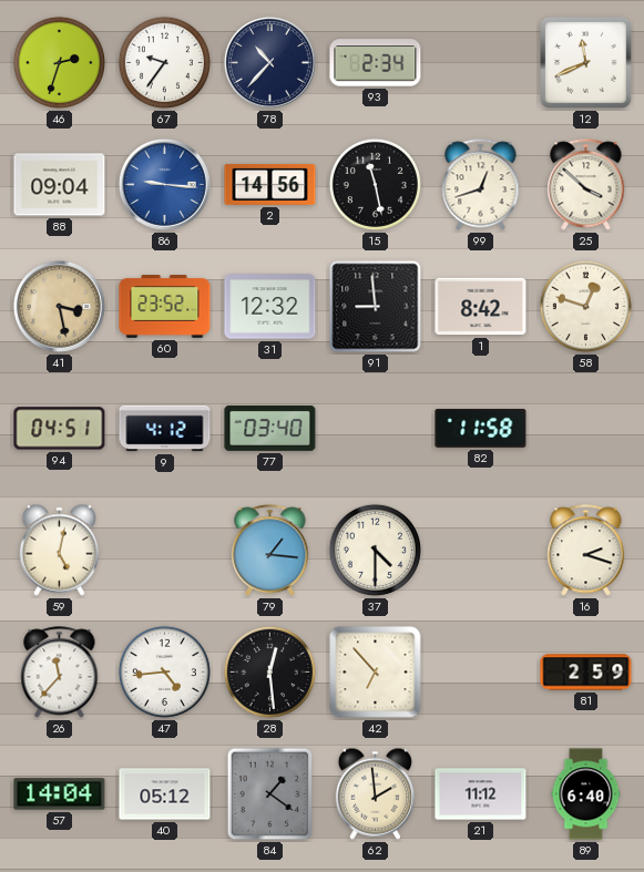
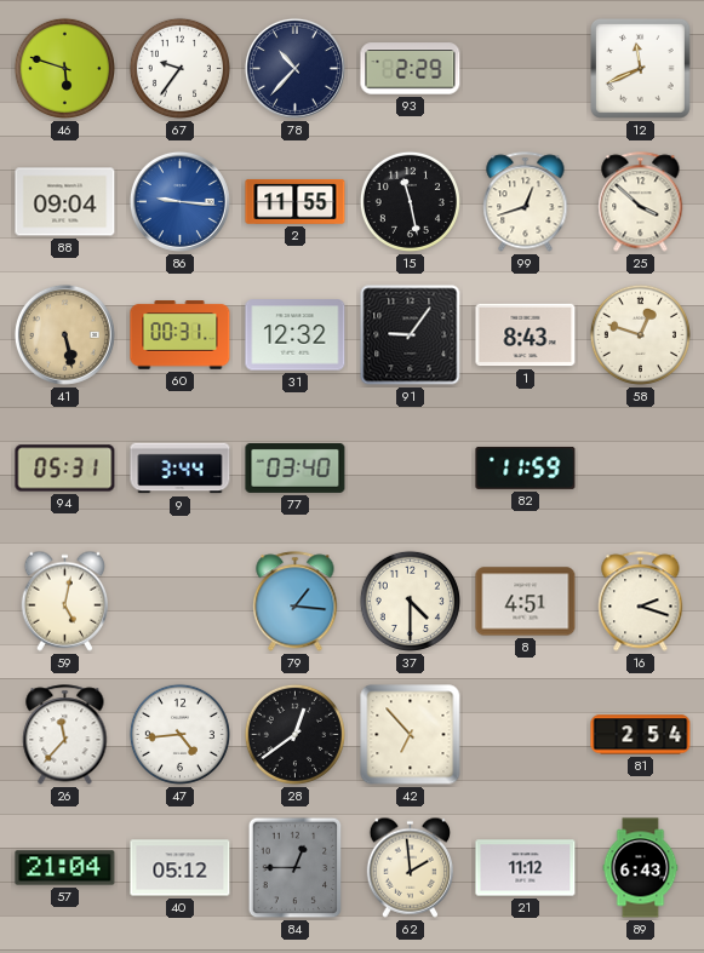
46: 2:33 -> 5:48 (64, 68)
93: 2:34 -> 2:29 (411, 69)
2: 14:56 -> 11:55 (296, 201)
41: 3:28 -> 5:28 (64, 334)
60: 23:52 -> 00:31 (181, 335)
91: 8:59 -> 9:06 (411, 335)
1: 8:42 -> 8:43 (526, 335)
94: 04:51 -> 05:31 (65, 469)
9: 4:12 -> 3:44 (181, 469)
82: 11:58 -> 11:59 (526, 467)
8: none -> 4:51 (526, 602)
28: 12:29 -> 12:39 (294, 734)
81: 2:59 -> 2:54 (641, 735)
57: 14:04 -> 21:04 (65, 868)
84: 1:21 -> 12:45 (296, 868)
89: 6:40 -> 6:43 (641, 868)
